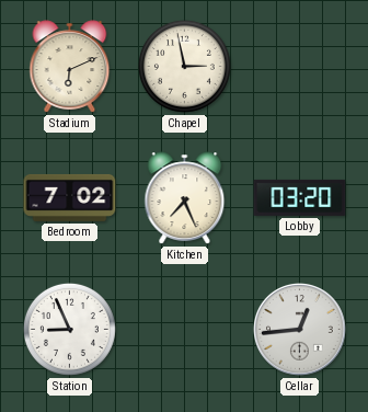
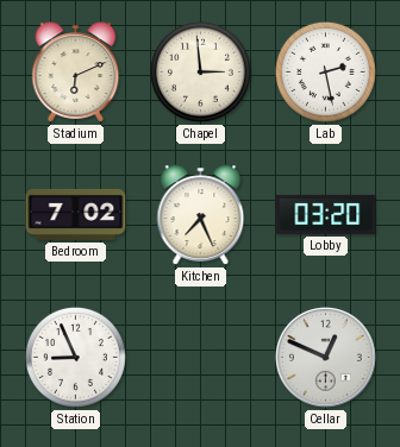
Chapel: 2:58 -> 2:59 (200, 71)
Lab: none -> 2:28 (325, 71)
Cellar: 12:44 -> 12:49 (326, 358)
